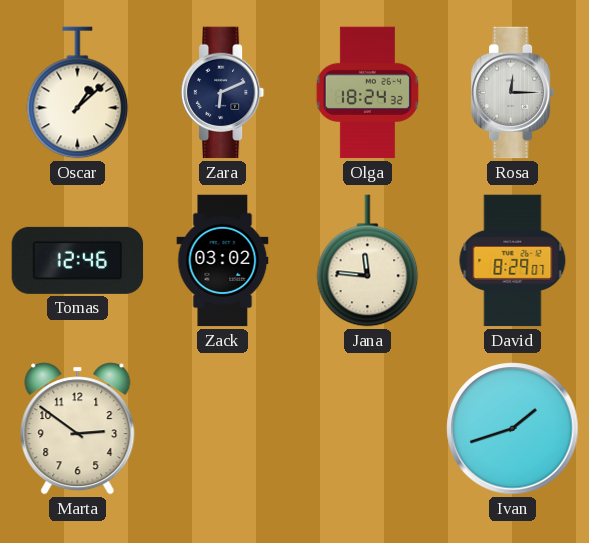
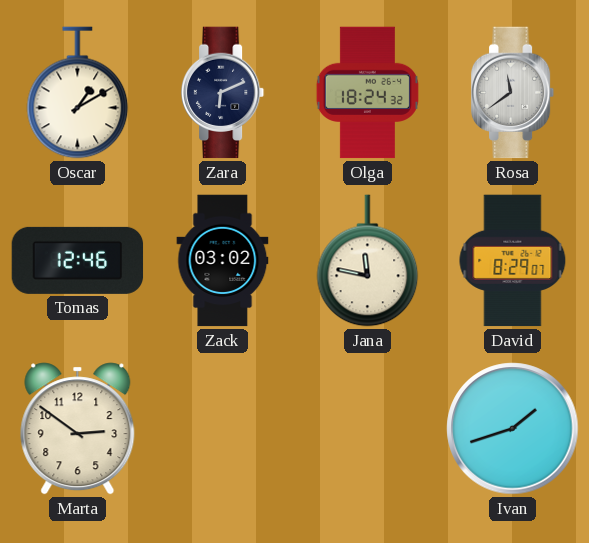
Oscar: 1:08 -> 1:10 (78, 93)
Rosa: 12:15 -> 11:39 (513, 93)
Jana: 11:46 -> 11:47 (368, 261)
